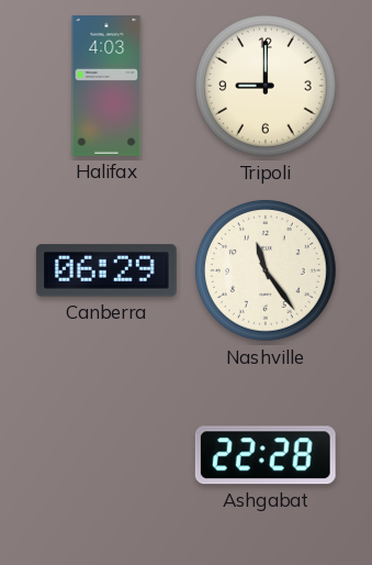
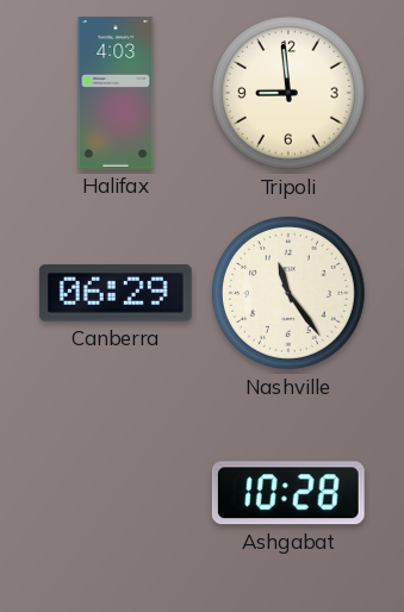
Tripoli: 9:00 -> 8:59 (288, 93)
Ashgabat: 22:28 -> 10:28 (288, 493)
